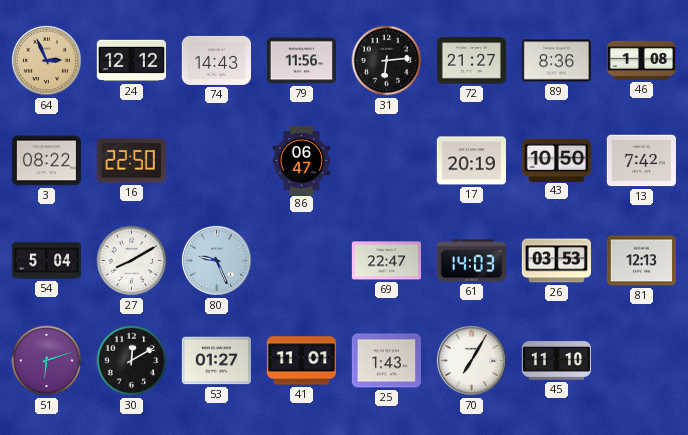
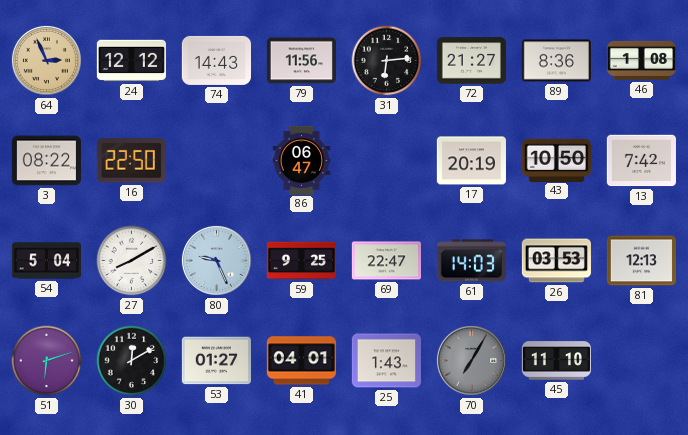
59: none -> 9:25 (301, 261)
41: 11:01 -> 04:01 (301, 361)
70 dial: white -> grey (471, 360)
